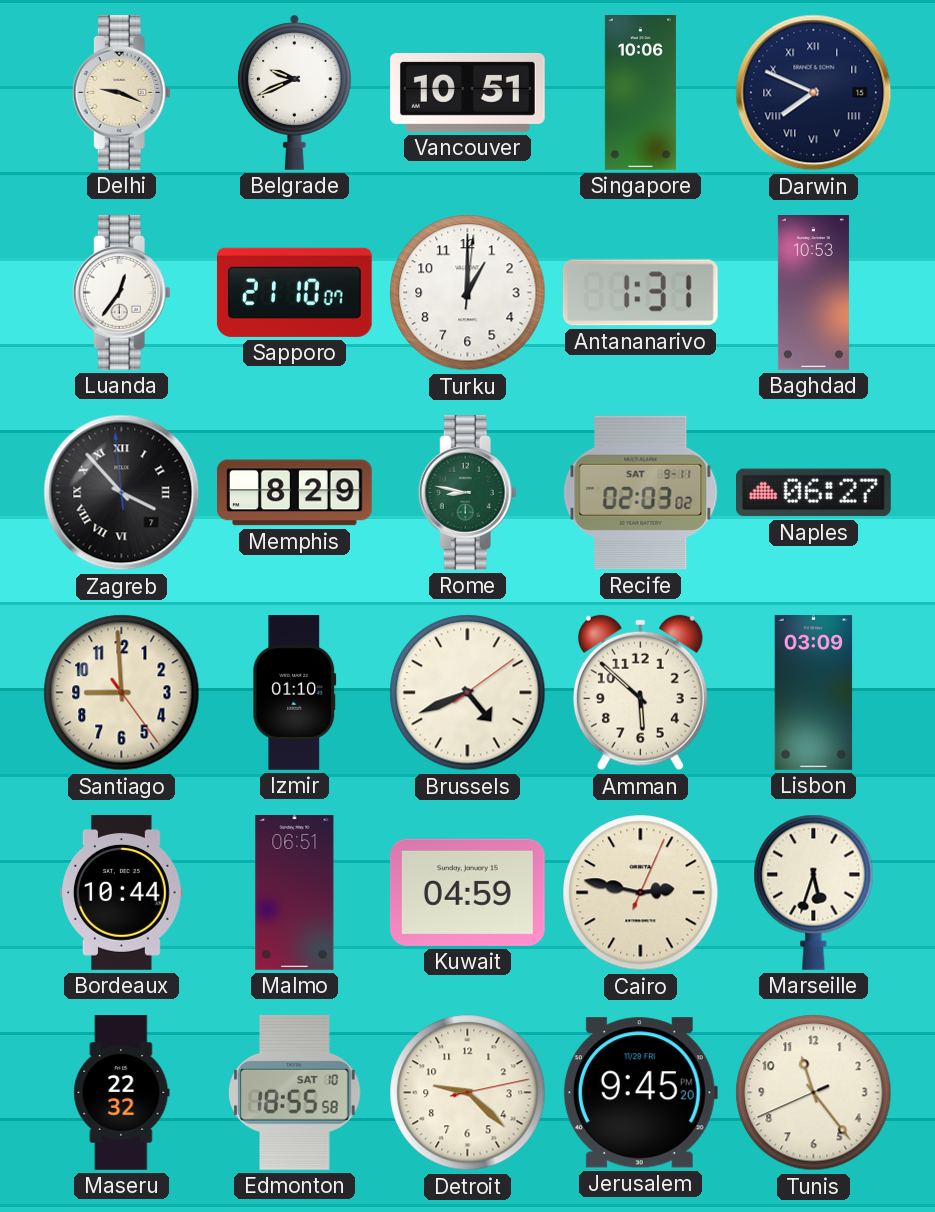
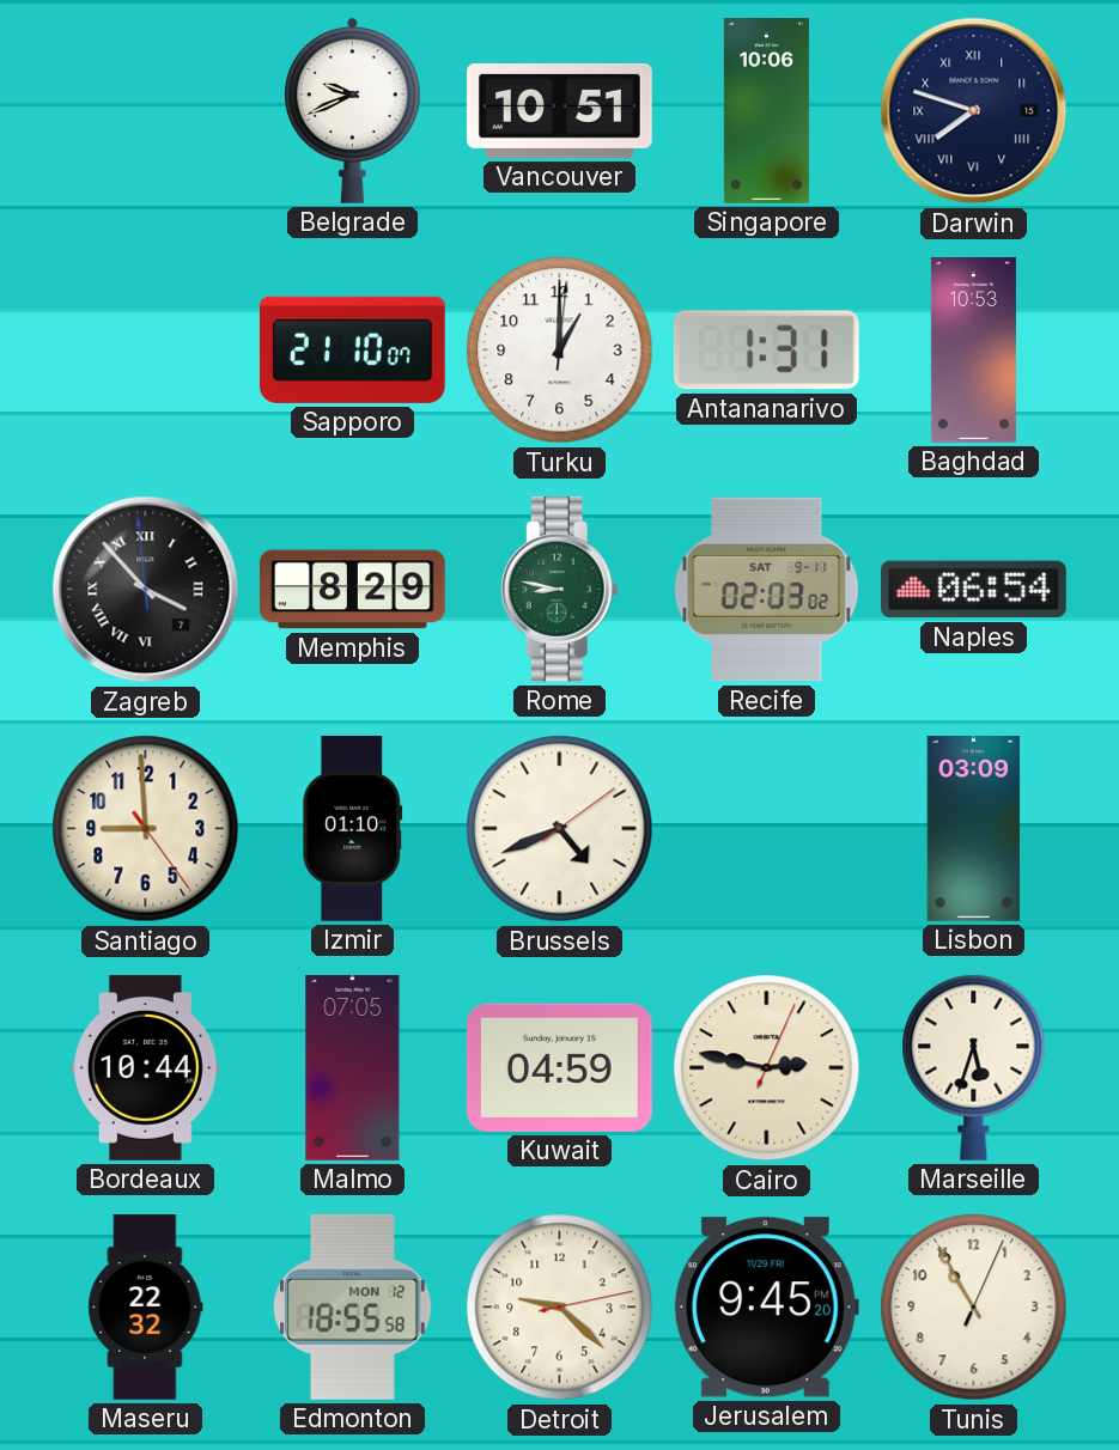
Delhi: 9:19 -> none (121, 92)
Darwin: 7:49 -> 7:48 (974, 111)
Luanda: 12:36 -> none (121, 292)
Naples: 06:27 -> 06:54 (973, 590)
Amman: 5:52 -> none (640, 693)
Malmo: 06:51 -> 07:05 (353, 1068)
Edmonton date: SAT 10 -> MON 12 (353, 1306)
Tunis: 11:23 -> 10:55 (974, 1308)
